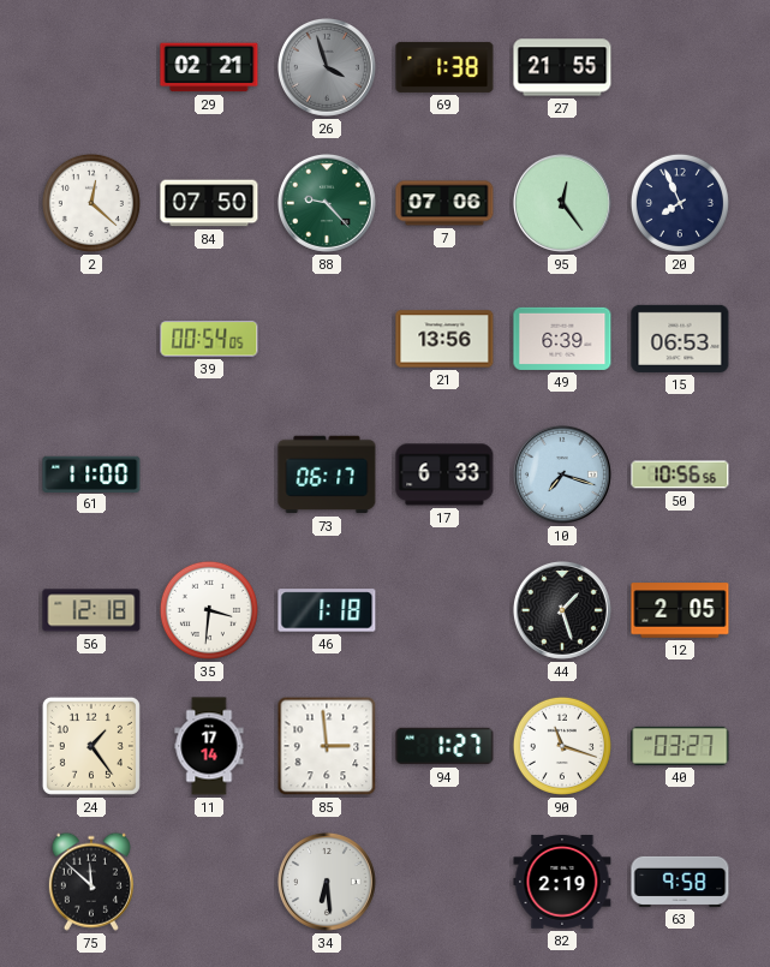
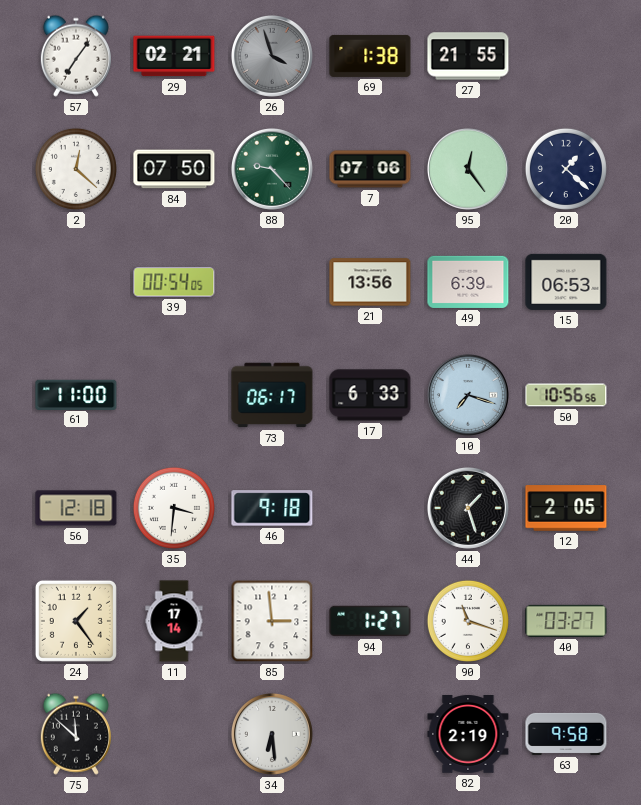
57: none -> 7:06 (76, 56)
20: 7:56 -> 1:22 (566, 169)
46: 1:18 -> 9:18 (272, 508)
